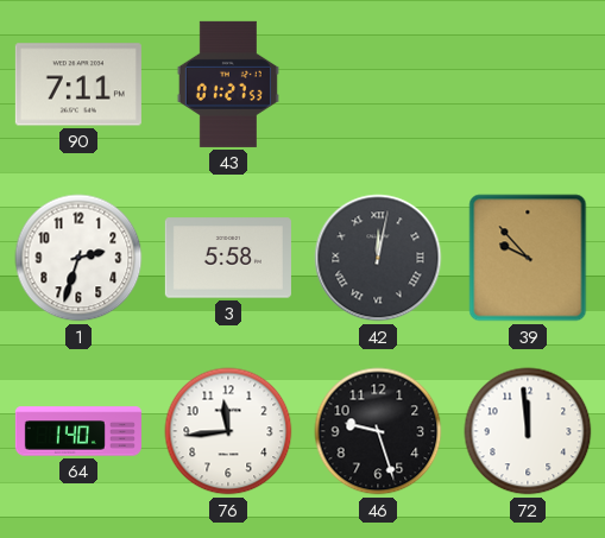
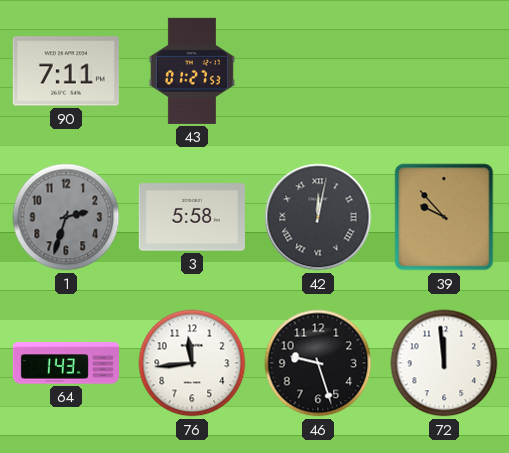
1 dial: white -> grey (66, 217)
64: 1:40 -> 1:43 (66, 363)
